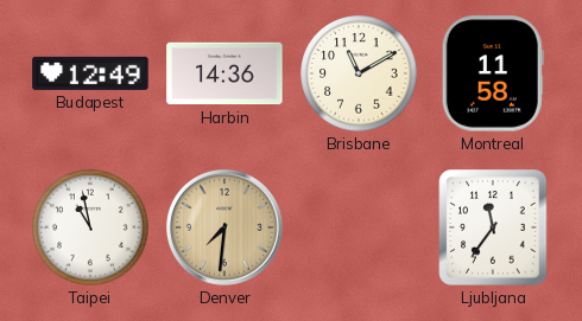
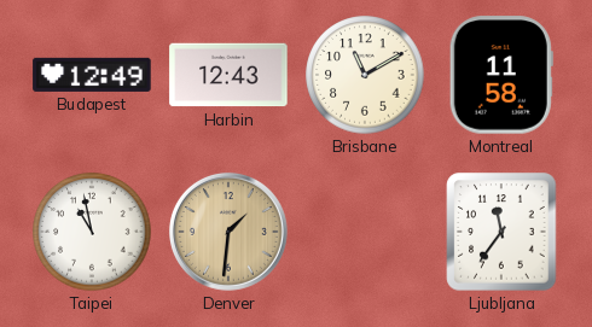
Harbin: 14:36 -> 12:43 (228, 75)
Denver: 7:31 -> 1:31 (228, 232)
